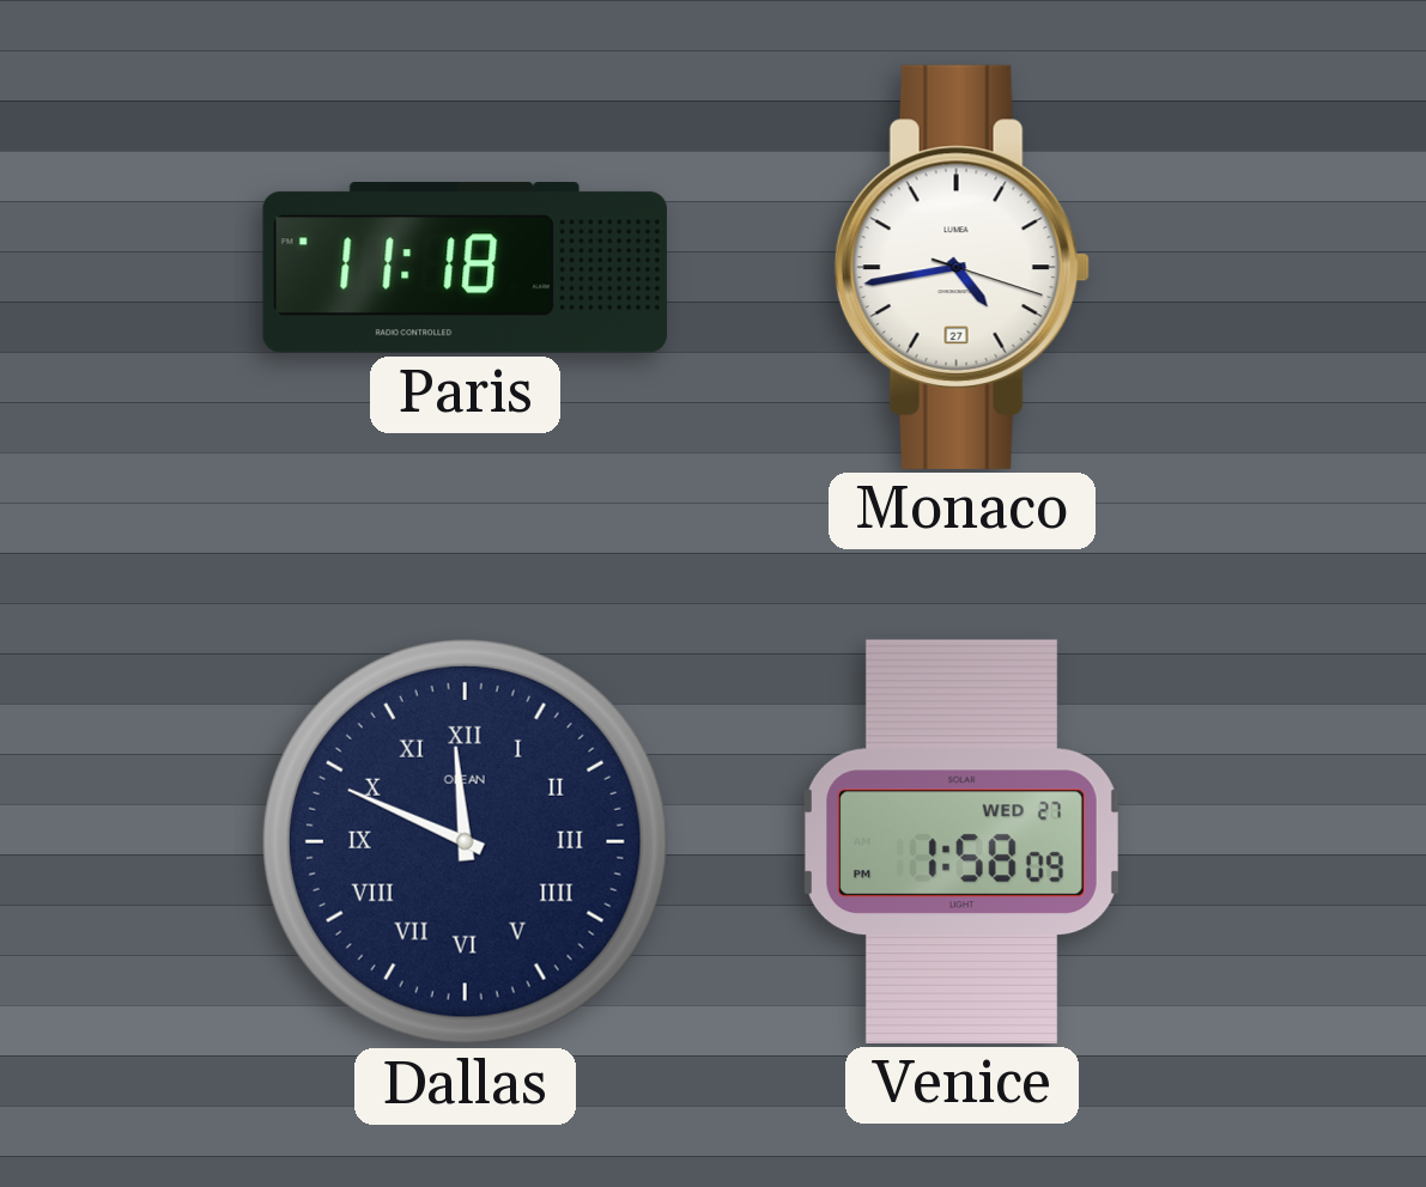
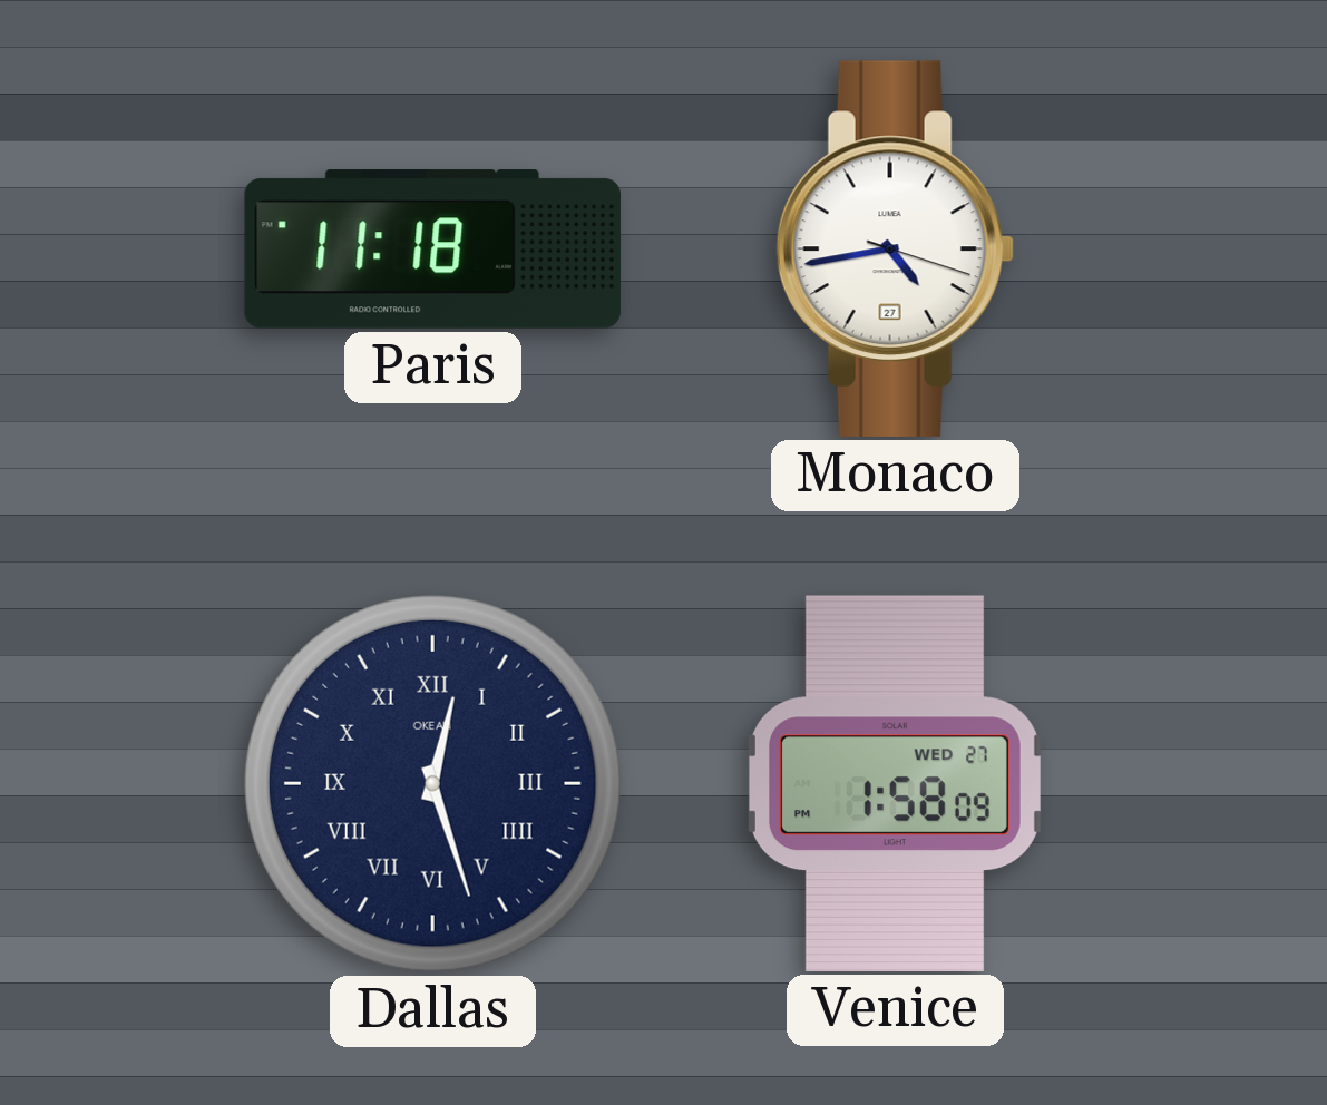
Dallas: 11:49 -> 12:27 (432, 783)
